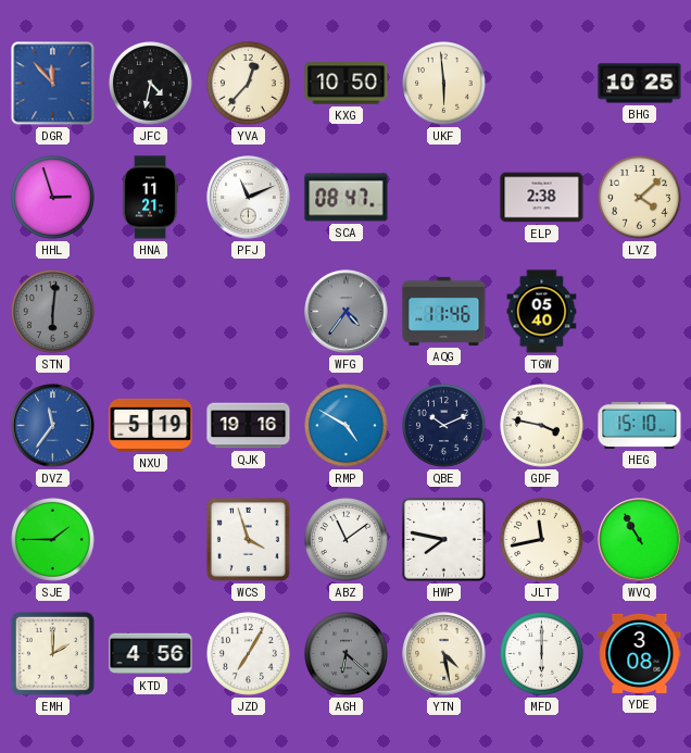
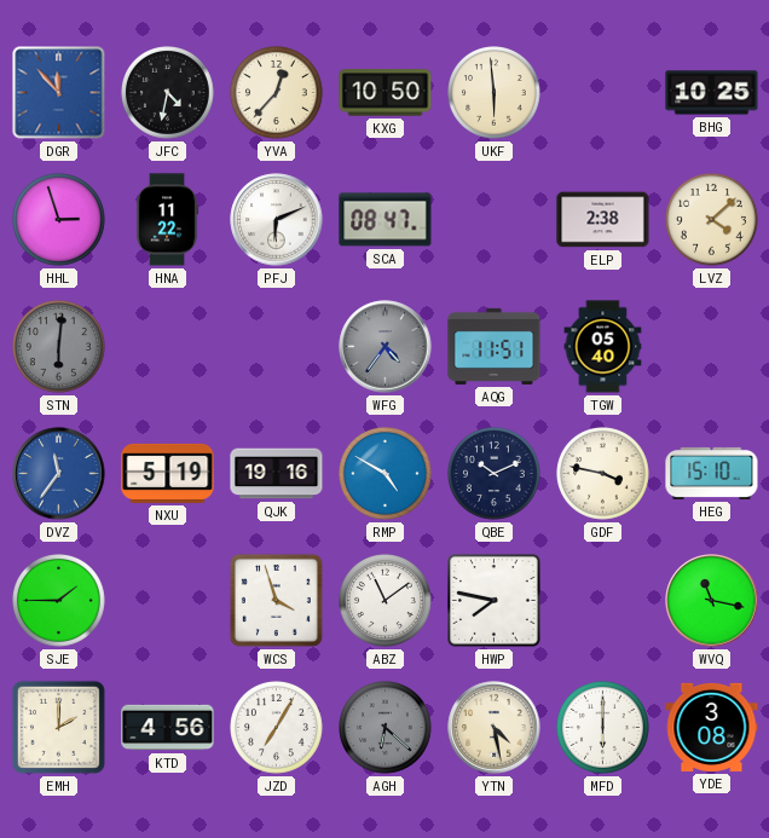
HNA: 11:21 -> 11:22 (167, 220)
PFJ: 11:11 -> 6:11 (277, 220)
AQG: 11:46 -> 11:51 (495, 346)
JLT: 11:43 -> none (542, 540)
WVQ: 10:55 -> 11:17 (712, 601)
